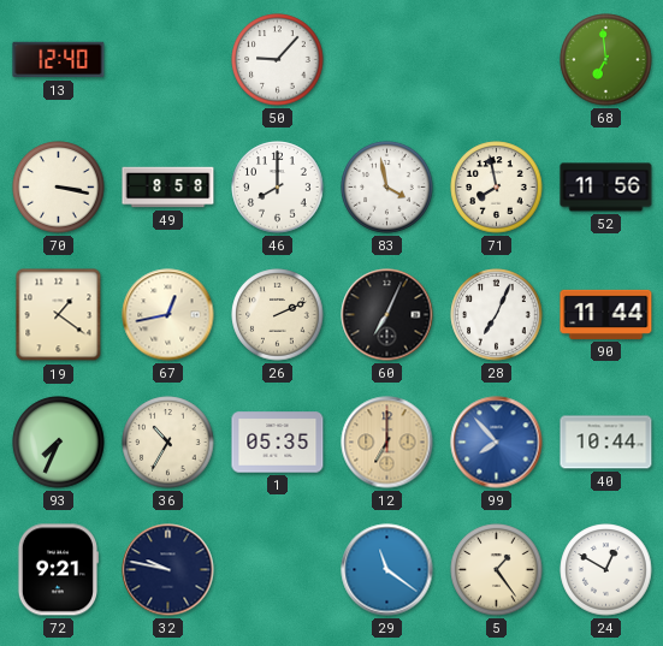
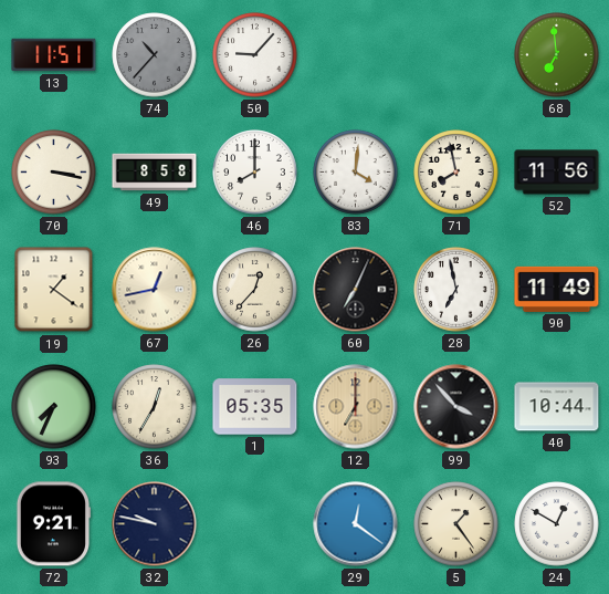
13: 12:40 -> 11:51 (54, 55)
74: none -> 10:37 (155, 55)
83: 3:58 -> 4:01 (356, 173)
26: 2:11 -> 12:37 (255, 290)
28: 7:04 -> 6:58 (456, 290)
90: 11:44 -> 11:49 (557, 289)
36: 10:35 -> 12:35 (155, 407)
99: 7:53 -> 3:53 (456, 407)
99 dial: blue -> black (456, 407)
29: 11:21 -> 12:21 (356, 524)
